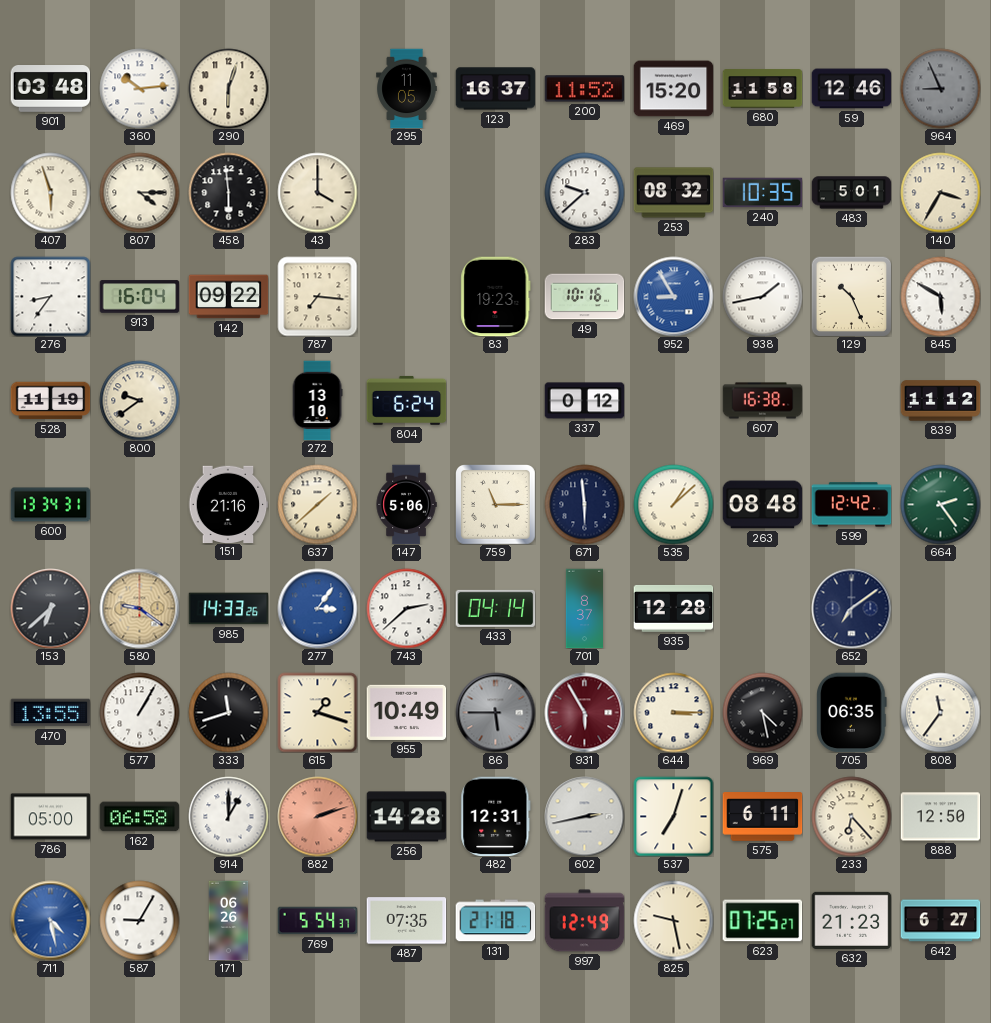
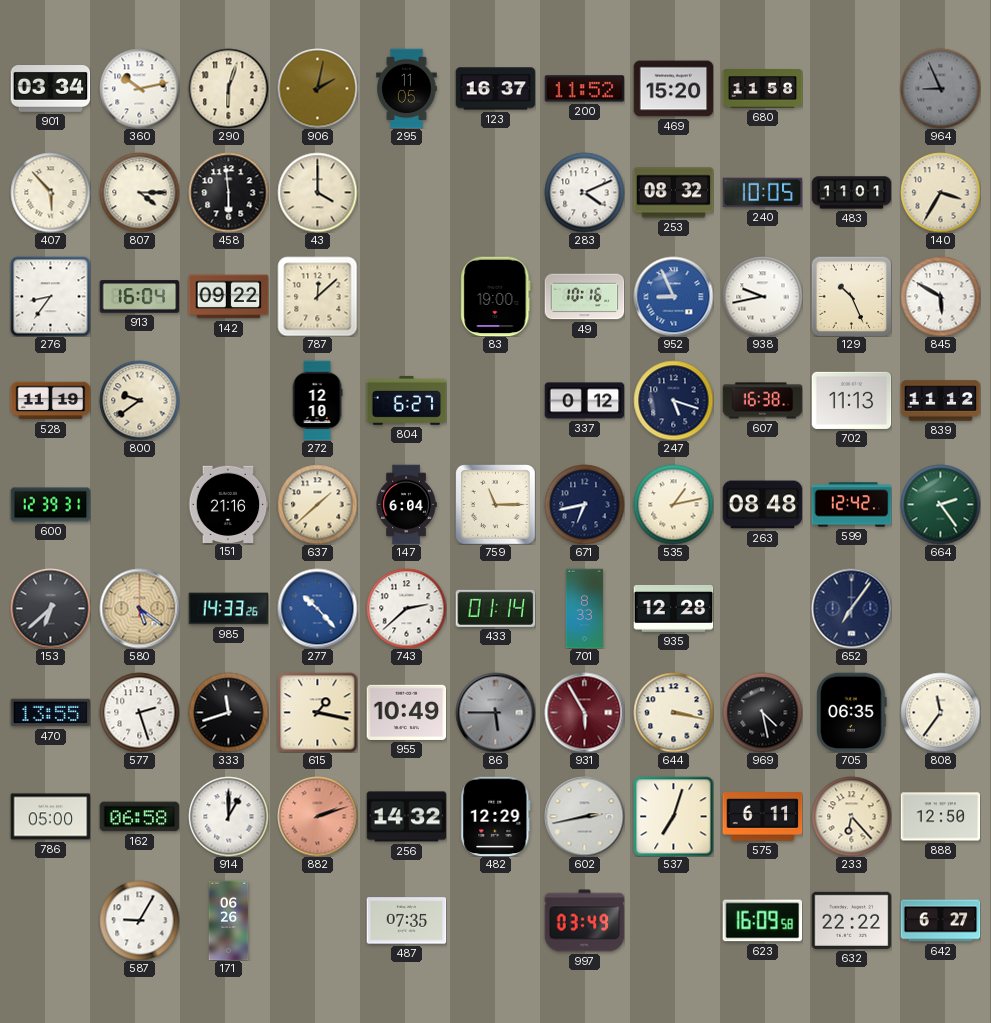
901: 03:48 -> 03:34 (50, 89)
360: 10:14 -> 10:13 (139, 88)
906: none -> 2:02 (317, 88)
59: 12:46 -> none (851, 89)
407: 5:57 -> 5:53 (50, 192)
283: 9:38 -> 4:11 (584, 192)
240: 10:35 -> 10:05 (762, 193)
483: 5:01 -> 11:01 (851, 193)
787: 7:16 -> 12:08 (317, 296)
83: 19:23 -> 19:00 (496, 296)
952: 8:55 -> 8:56 (673, 296)
938: 1:43 -> 9:43 (762, 296)
272: 13:10 -> 12:10 (317, 400)
804: 6:24 -> 6:27 (406, 400)
247: none -> 5:18 (673, 400)
702: none -> 11:13 (851, 400)
600: 13:34 -> 12:39 (50, 505)
147: 5:06 -> 6:04 (406, 504)
671: 5:59 -> 6:43 (584, 504)
535: 1:08 -> 1:13 (673, 504)
580: 9:21 -> 5:21 (139, 608)
277: 3:06 -> 10:23 (317, 608)
433: 04:14 -> 01:14 (495, 608)
701: 8:37 -> 8:33 (584, 608)
652: 7:09 -> 7:06 (851, 608)
577: 1:05 -> 2:27 (139, 712)
615: 1:18 -> 1:17 (317, 712)
644: 3:15 -> 3:17 (673, 712)
256: 14:28 -> 14:32 (406, 817)
482: 12:31 -> 12:29 (496, 816)
711: 4:28 -> none (50, 920)
769: 5:54 -> none (317, 921)
131: 21:18 -> none (495, 921)
997: 12:49 -> 03:49 (584, 921)
825: 9:28 -> none (673, 920)
623: 07:25 -> 16:09 (762, 921)
632: 21:23 -> 22:22 (851, 920)
